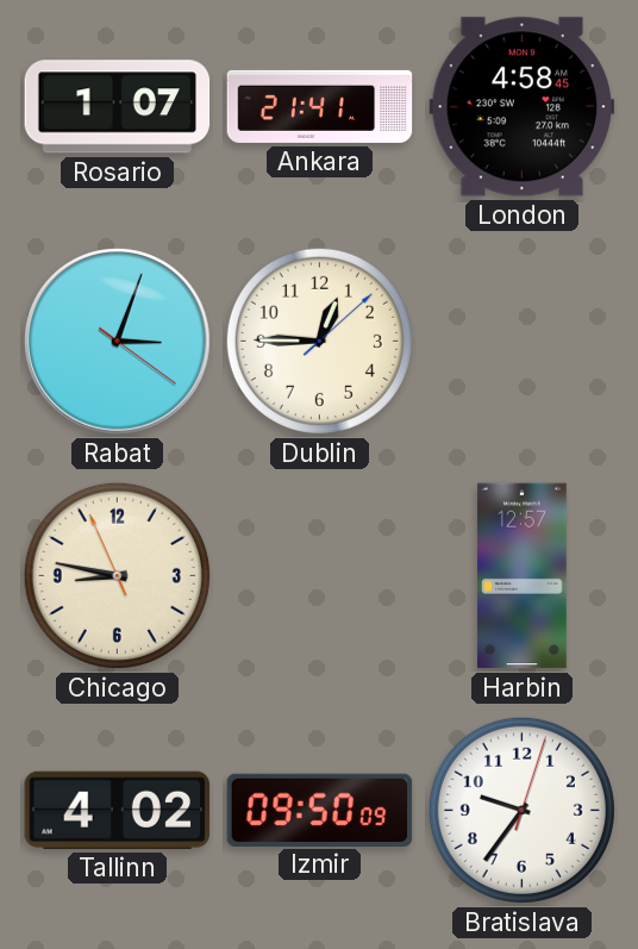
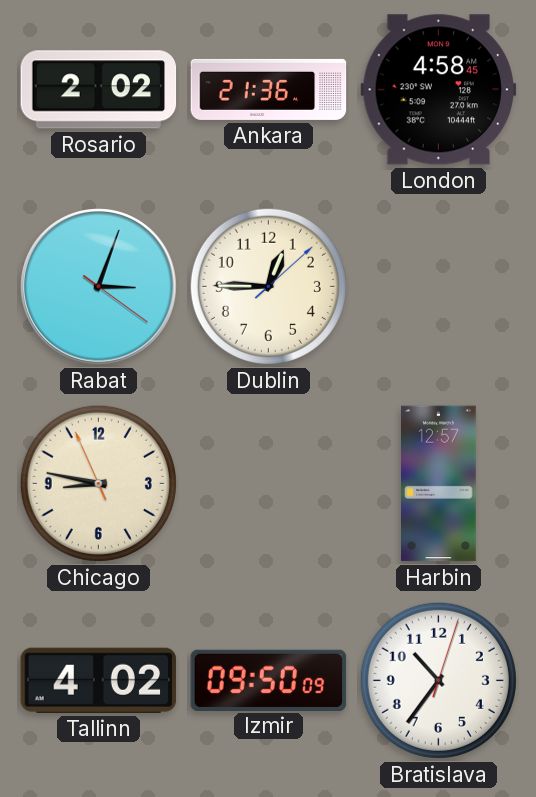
Rosario: 1:07 -> 2:02 (99, 90)
Ankara: 21:41 -> 21:36 (269, 89)
Bratislava: 9:36 -> 10:36 (438, 680)
